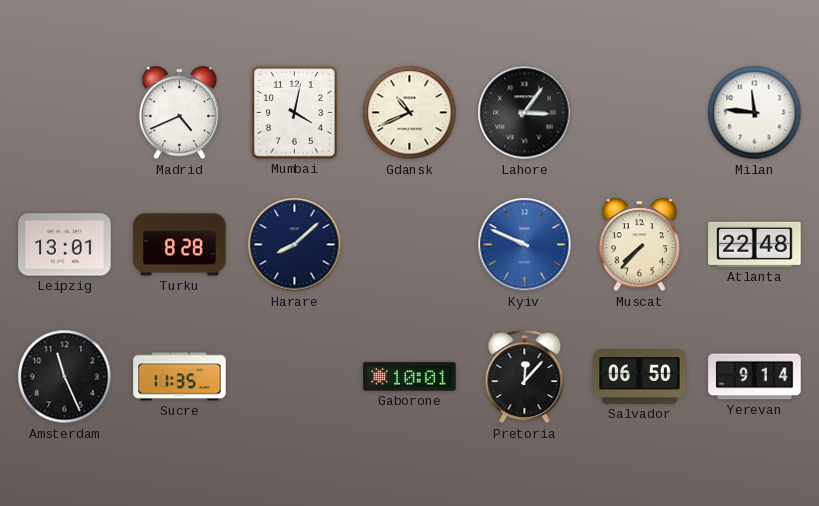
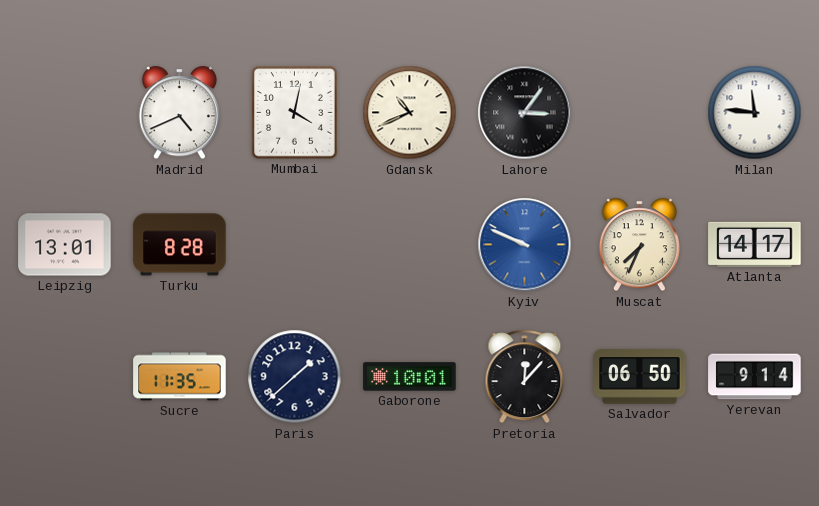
Harare: 8:08 -> none (295, 245)
Muscat: 7:37 -> 7:34 (639, 245)
Atlanta: 22:48 -> 14:17 (755, 244)
Amsterdam: 11:26 -> none (65, 377)
Paris: none -> 1:38 (295, 377)
